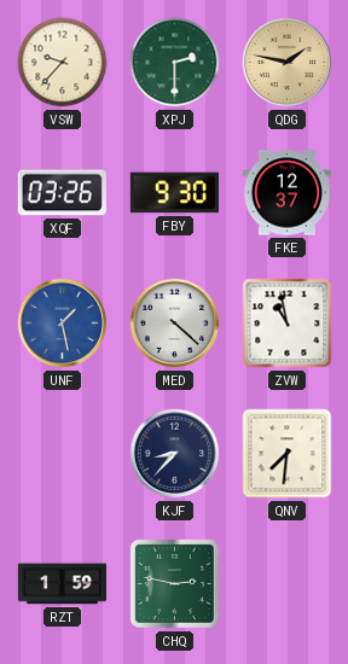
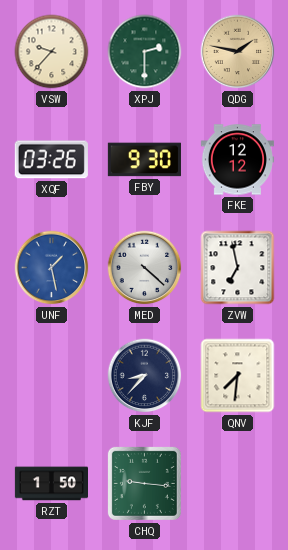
FKE: 12:37 -> 12:12 (237, 160)
ZVW: 10:58 -> 6:58 (238, 268)
RZT: 1:59 -> 1:50 (51, 484)
CHQ: 2:47 -> 9:16 (144, 483)
